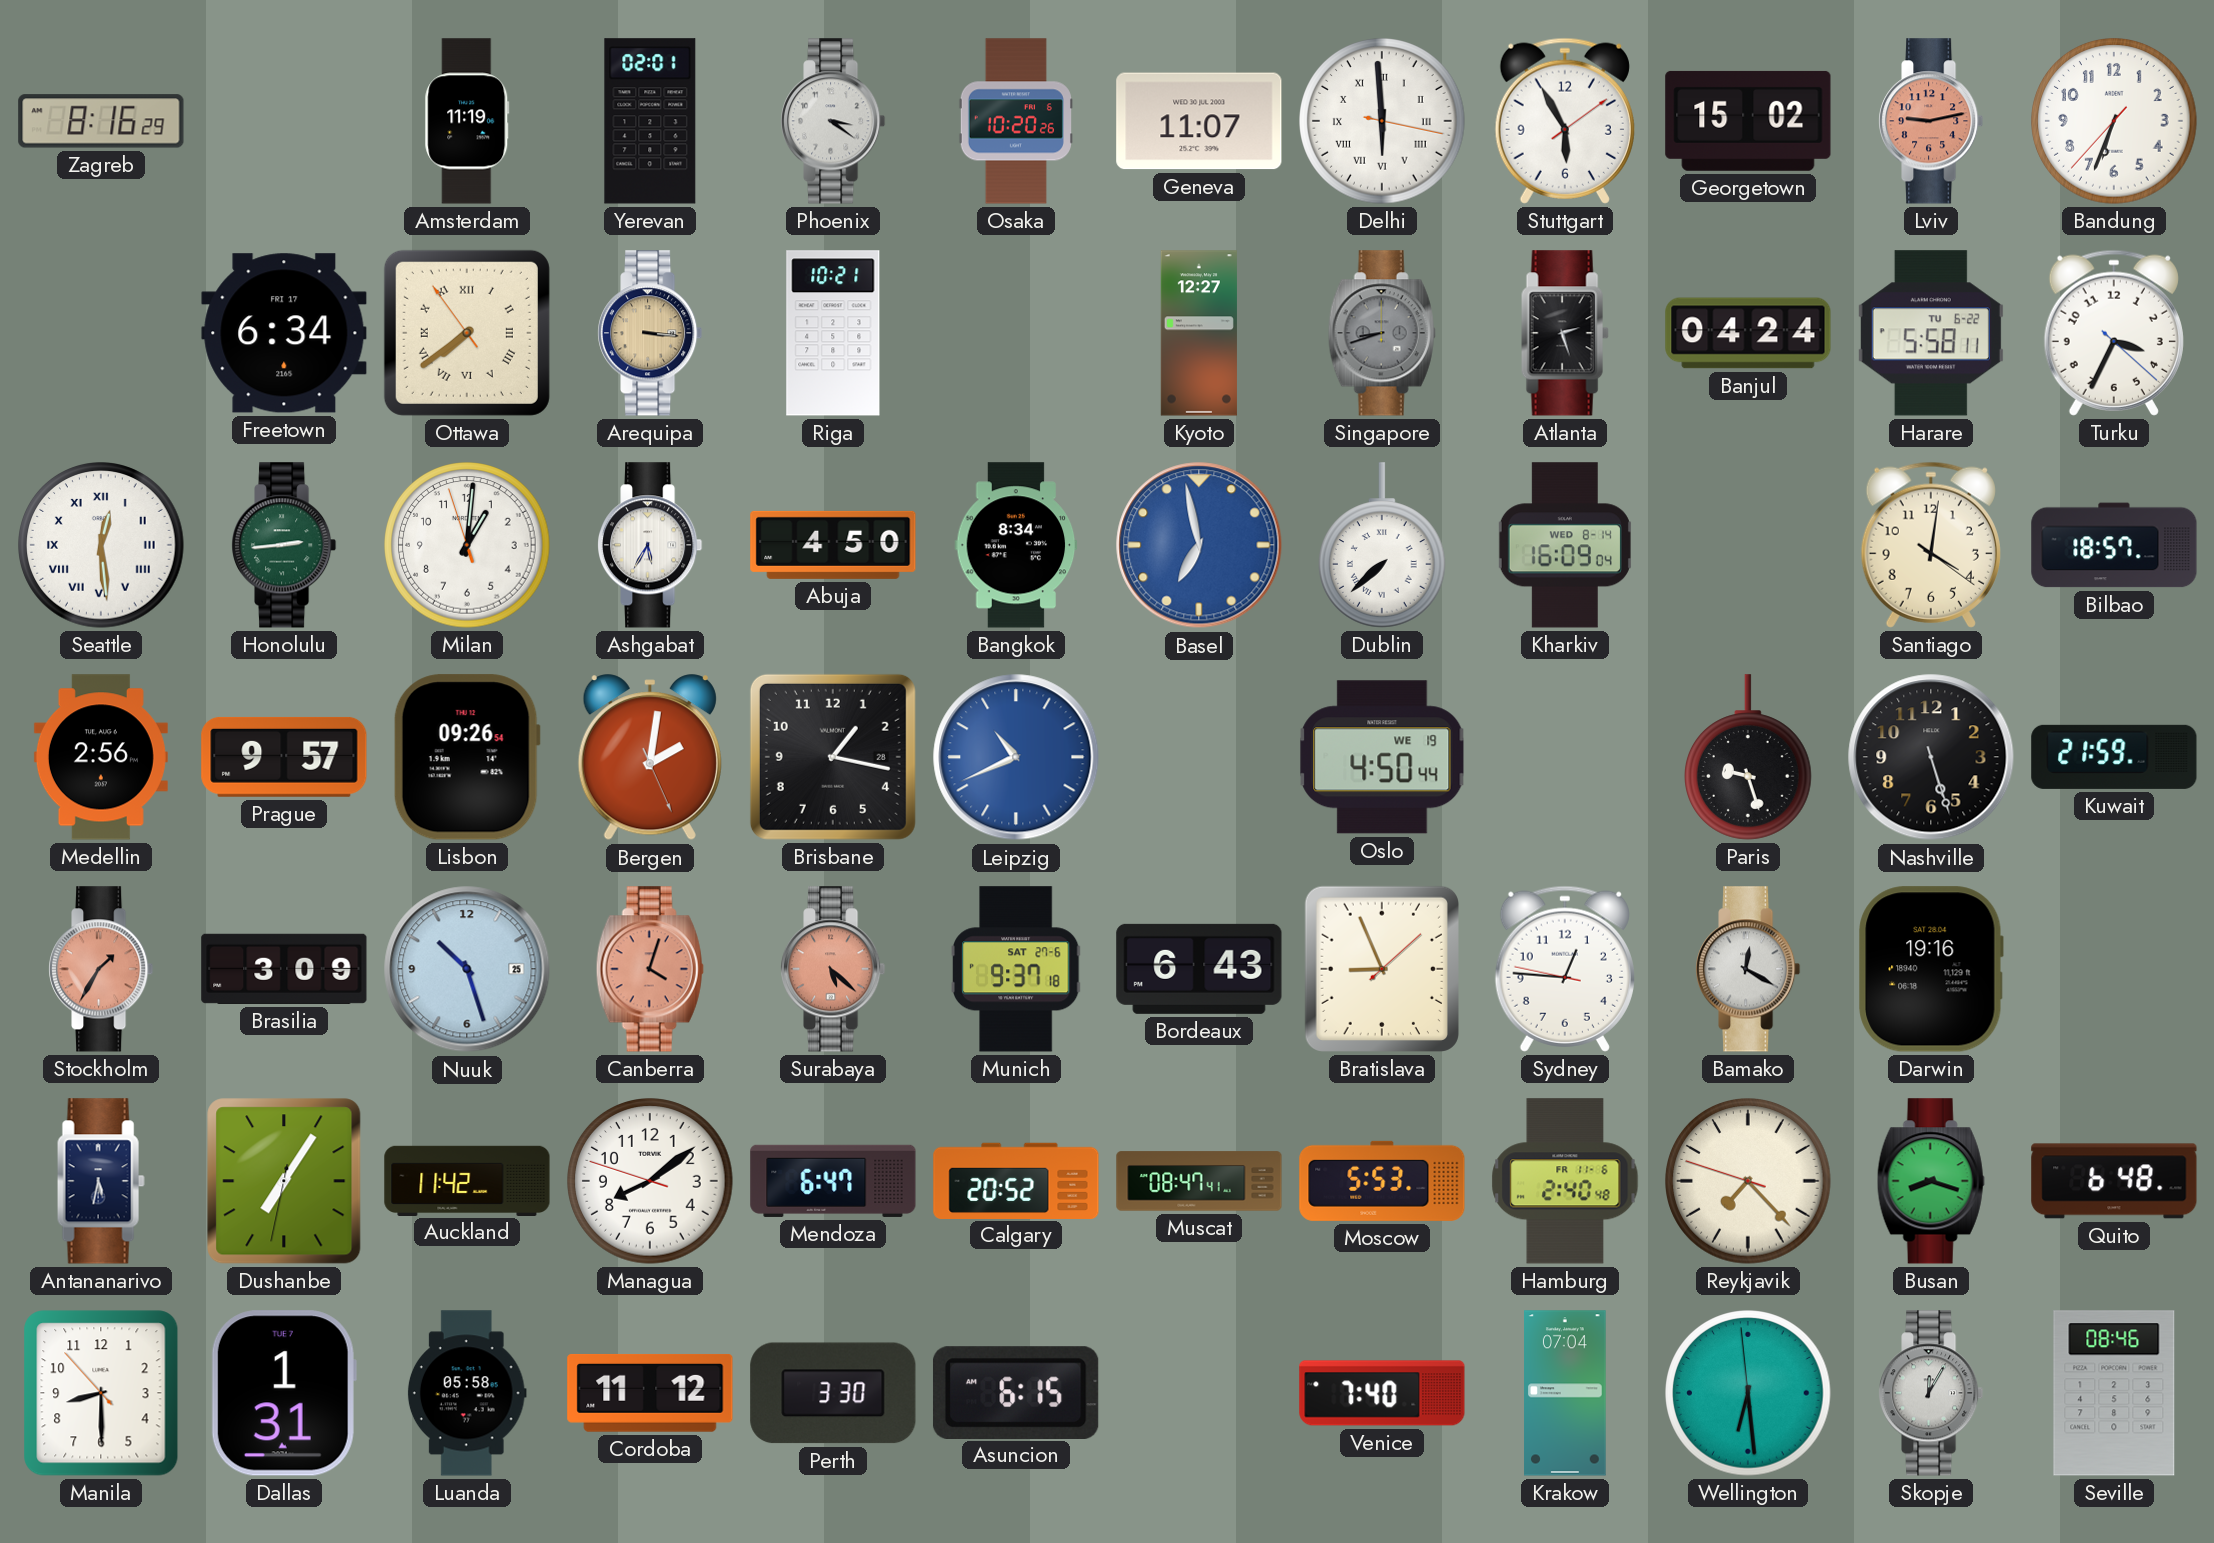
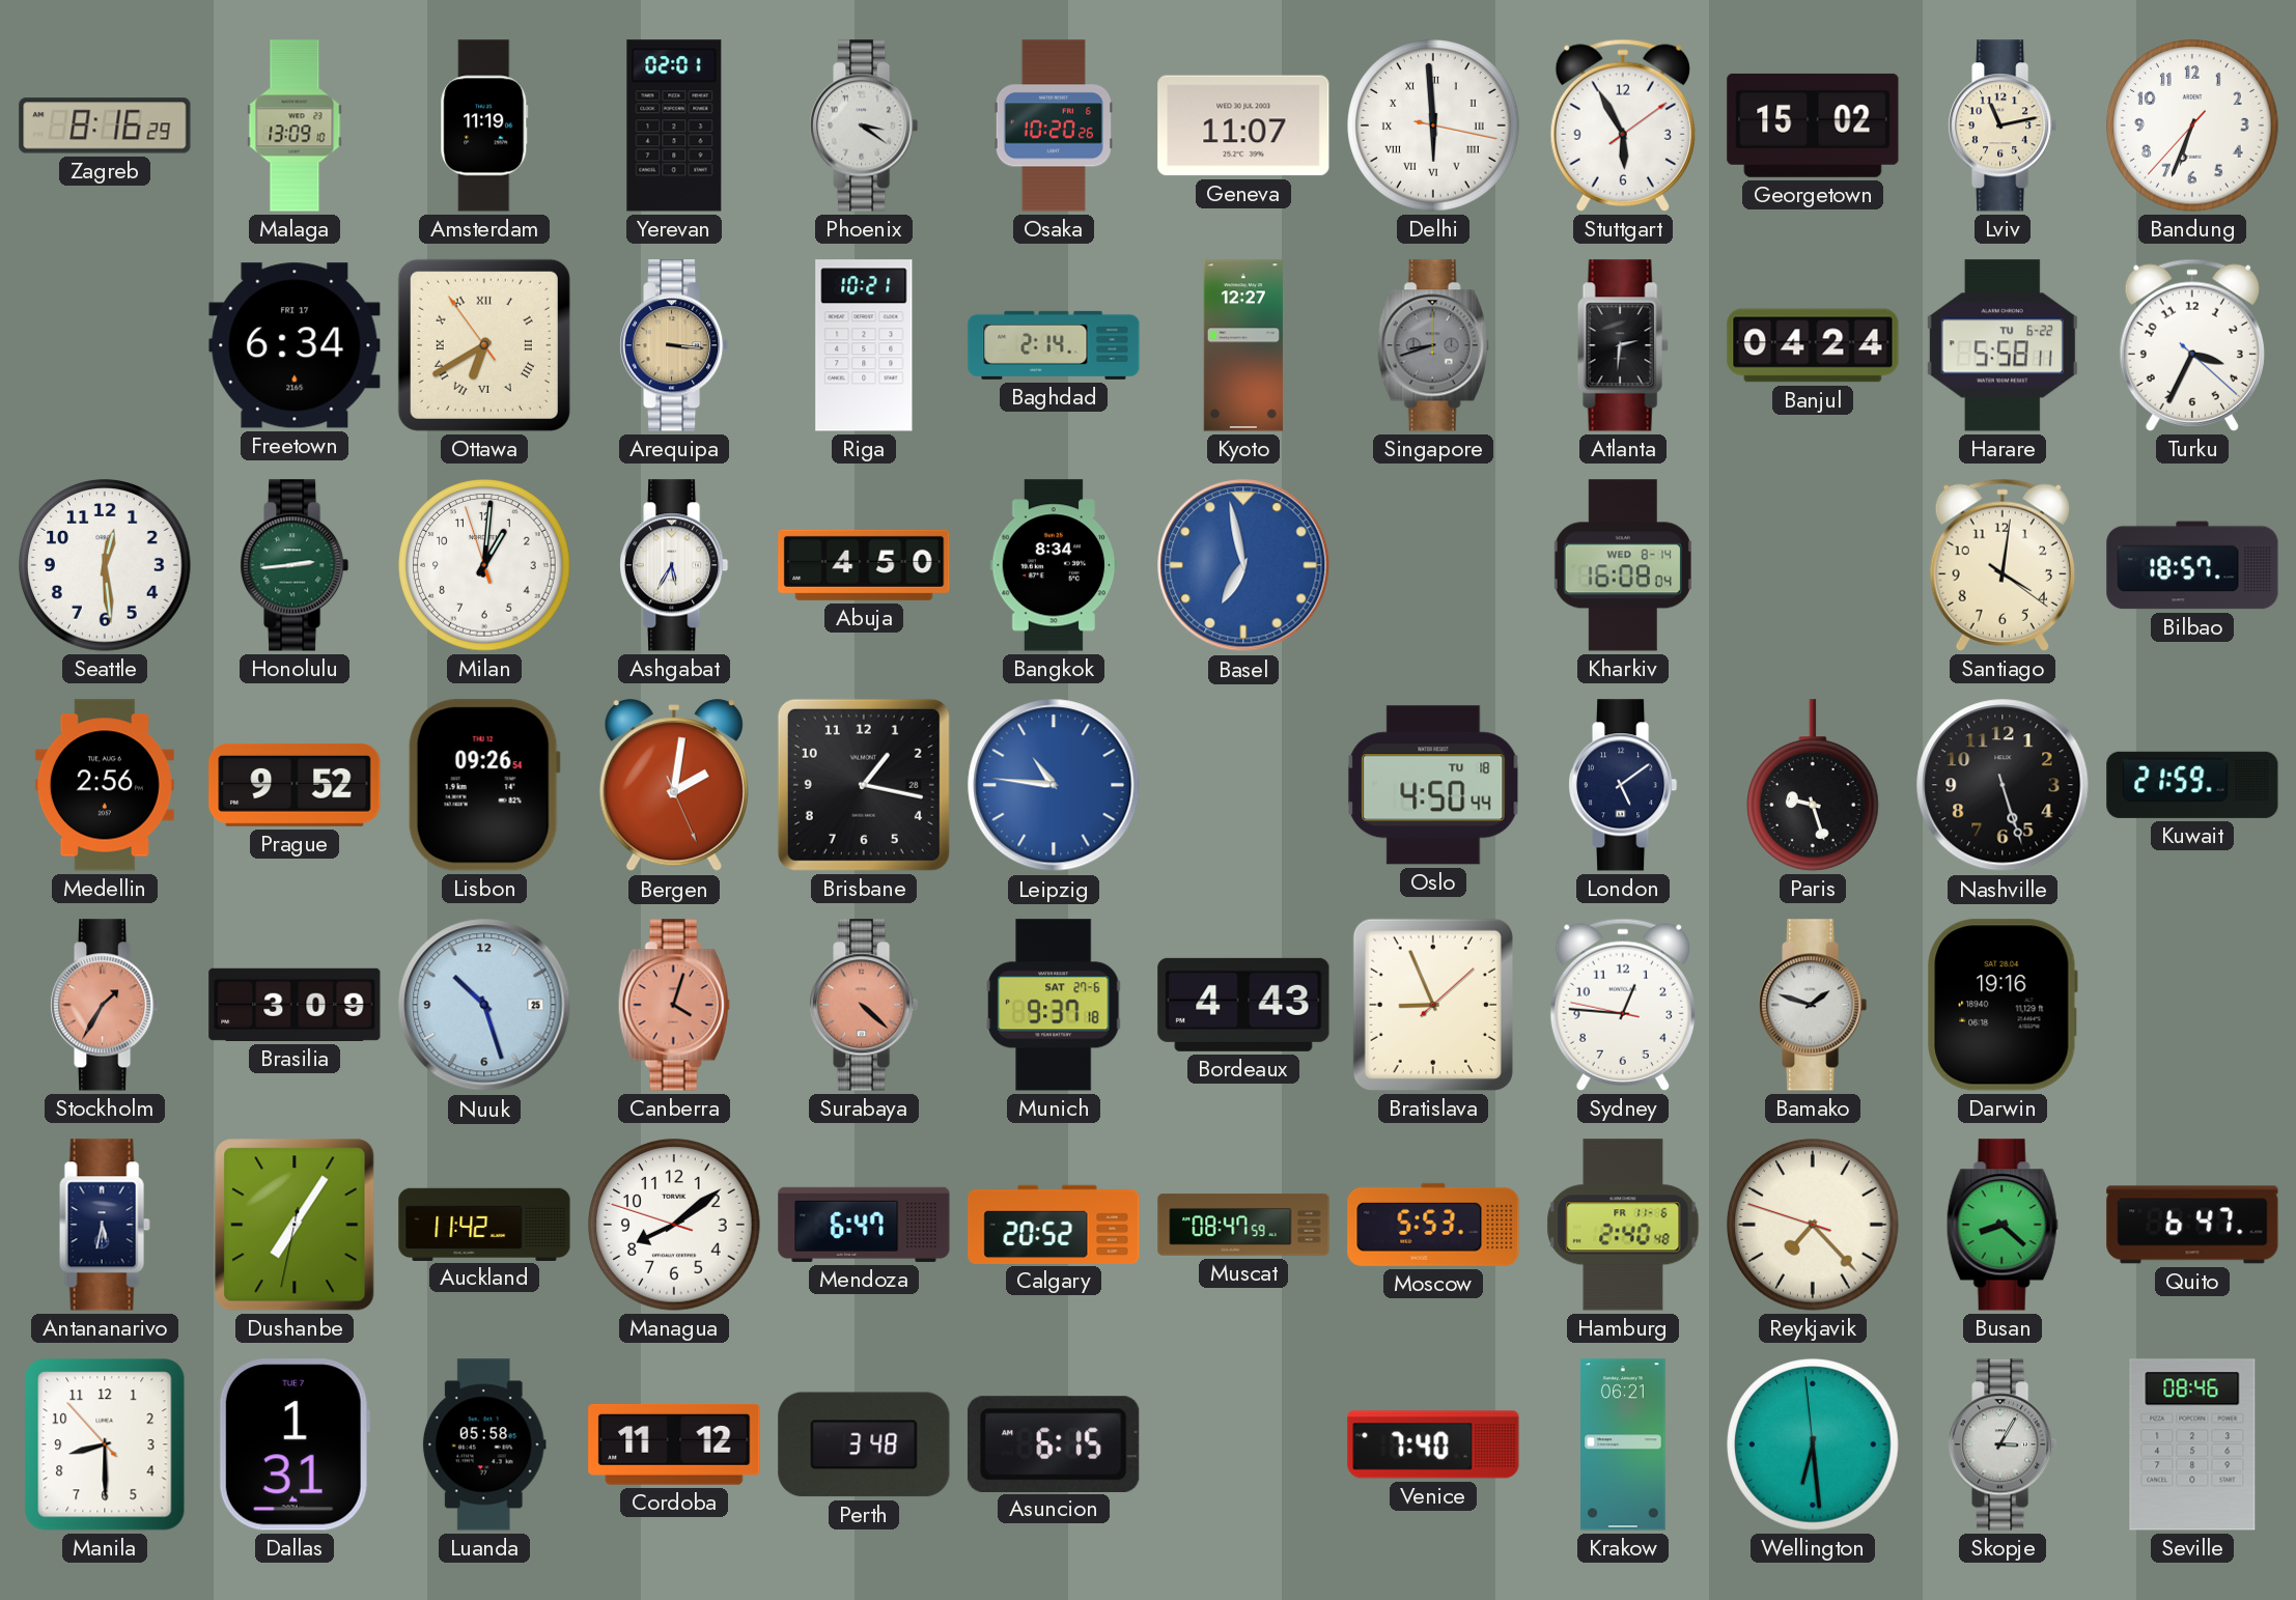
Malaga: none -> 13:09 (295, 125)
Lviv: 9:13 -> 11:13 (2004, 125)
Lviv dial: salmon -> cream (2004, 125)
Ottawa: 7:38 -> 6:39 (484, 345)
Baghdad: none -> 2:14 (1054, 345)
Atlanta: 2:27 -> 2:31 (1623, 345)
Seattle numerals: Roman -> Arabic (105, 565)
Dublin: 7:38 -> none (1383, 545)
Kharkiv: 16:09 -> 16:08 (1623, 565)
Prague: 9:57 -> 9:52 (295, 785)
Leipzig: 10:41 -> 10:46 (1054, 785)
Oslo date: WE 19 -> TU 18 (1433, 785)
London: none -> 5:09 (1624, 785)
Surabaya: 5:22 -> 4:22 (865, 1005)
Bordeaux: 6:43 -> 4:43 (1243, 1005)
Bamako: 12:20 -> 1:48 (1814, 1005)
Muscat: 08:47:41 -> 08:47:59 (1243, 1225)
Busan: 8:18 -> 8:22 (2003, 1225)
Quito: 6:48 -> 6:47 (2192, 1225)
Perth: 3:30 -> 3:48 (864, 1444)
Krakow: 07:04 -> 06:21 (1623, 1444)
Skopje: 12:05 -> 3:05 (2004, 1444)
